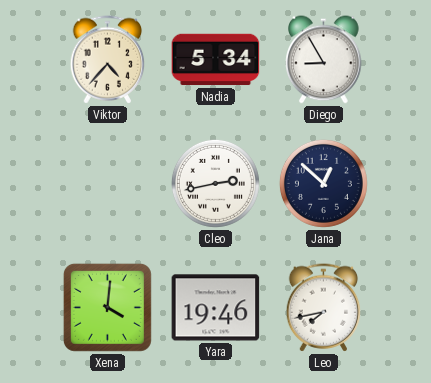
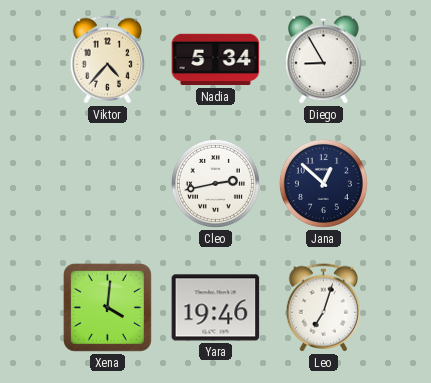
Leo: 7:43 -> 7:03 (324, 308)
